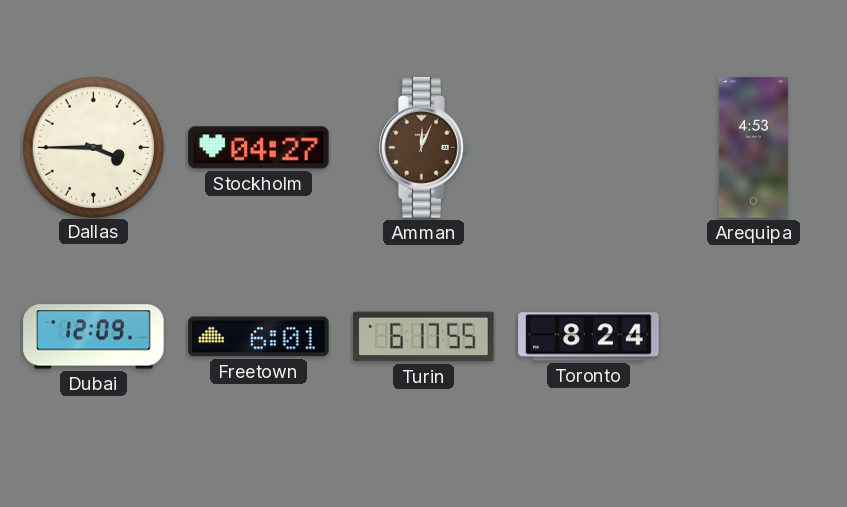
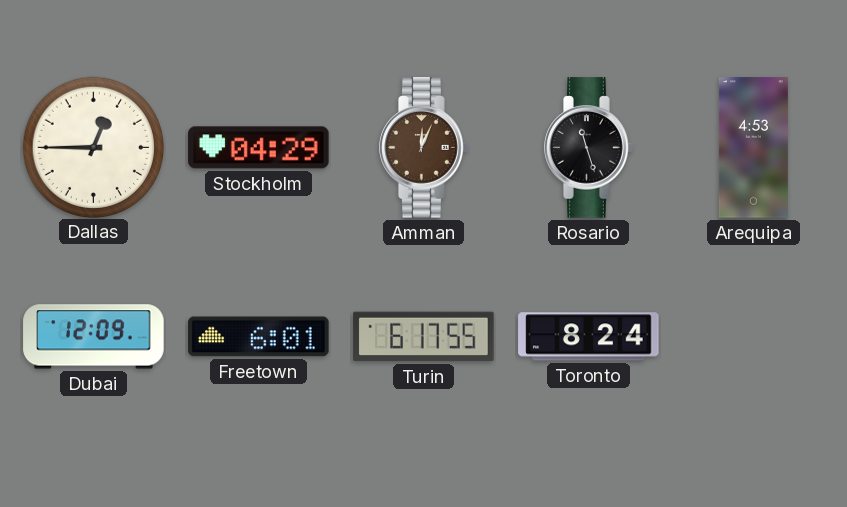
Dallas: 3:45 -> 12:45 (93, 147)
Stockholm: 04:27 -> 04:29 (259, 148)
Rosario: none -> 11:27 (589, 148)
